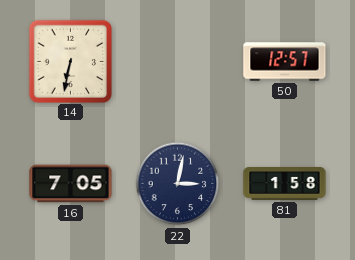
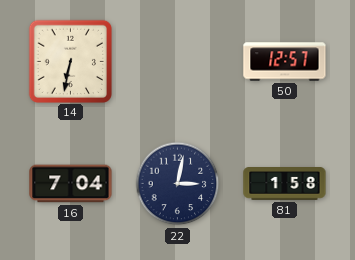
16: 7:05 -> 7:04 (71, 184)
